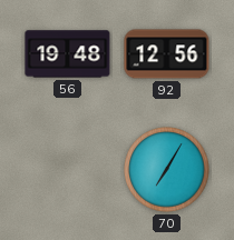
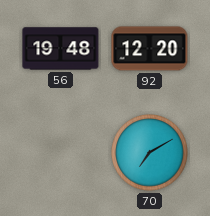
92: 12:56 -> 12:20 (150, 49)
70: 7:05 -> 7:10 (150, 153)
